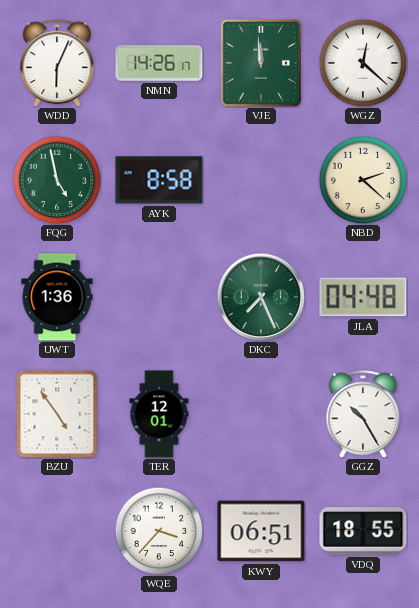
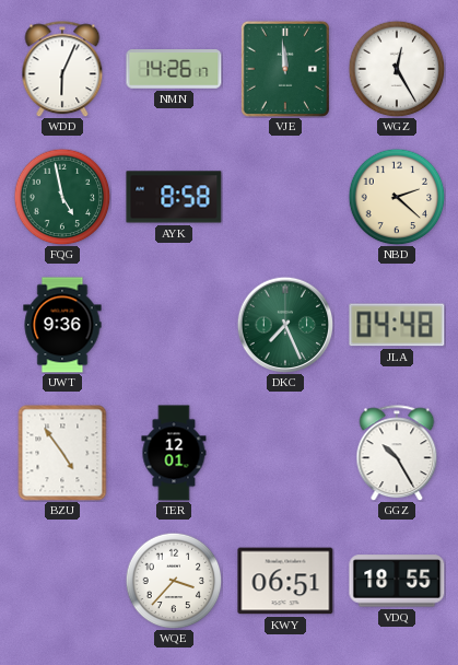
WGZ: 12:22 -> 12:25 (397, 69)
UWT: 1:36 -> 9:36 (62, 325)
